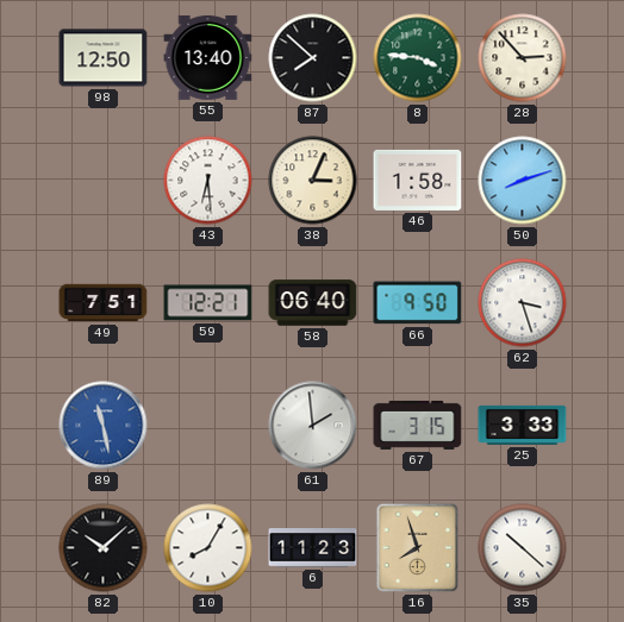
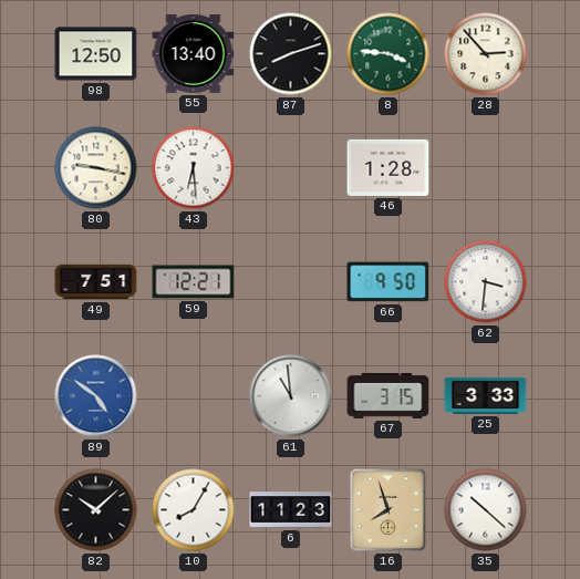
87: 7:52 -> 8:12 (291, 54)
80: none -> 9:17 (96, 168)
38: 3:04 -> none (313, 181)
46: 1:58 -> 1:28 (389, 167)
50: 8:12 -> none (523, 181)
58: 06:40 -> none (313, 303)
62: 3:27 -> 3:31 (486, 282)
89: 11:28 -> 4:51 (96, 396)
61: 1:59 -> 10:59 (291, 396)
